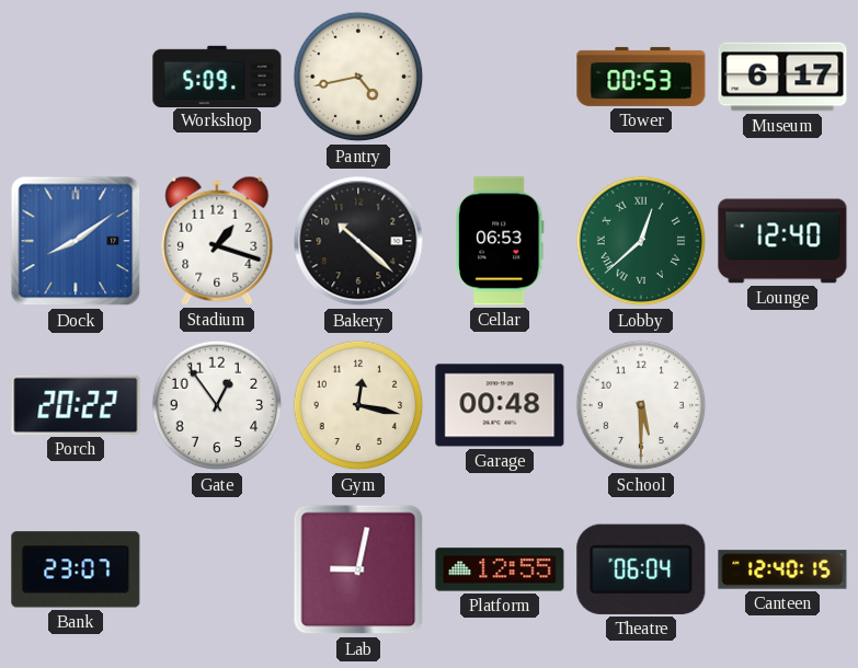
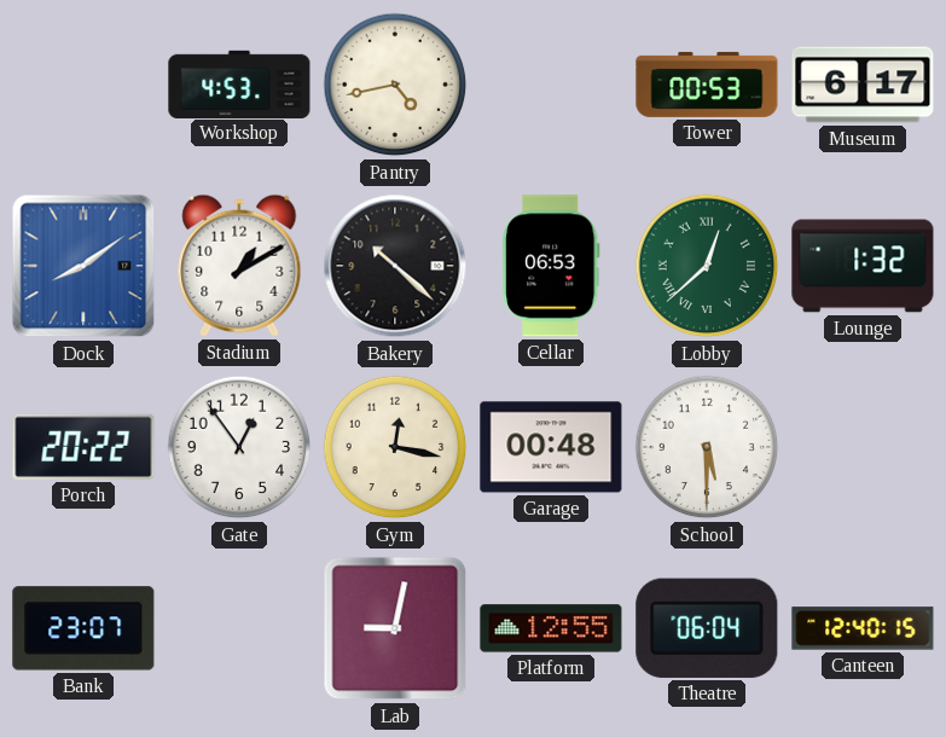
Workshop: 5:09 -> 4:53 (239, 83)
Stadium: 1:18 -> 1:10 (239, 266)
Lounge: 12:40 -> 1:32 (863, 266)
